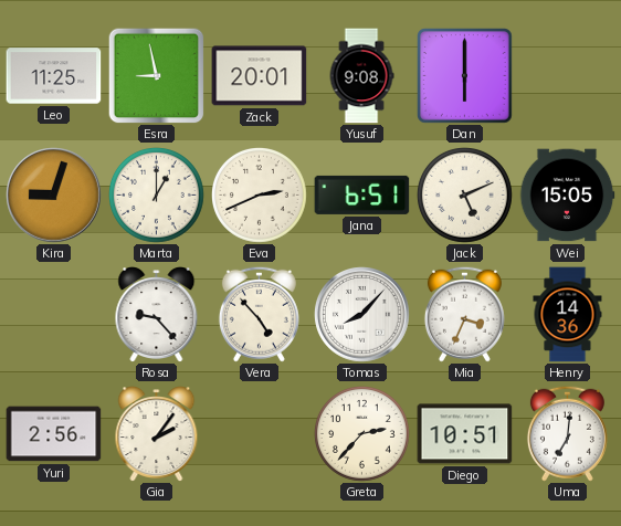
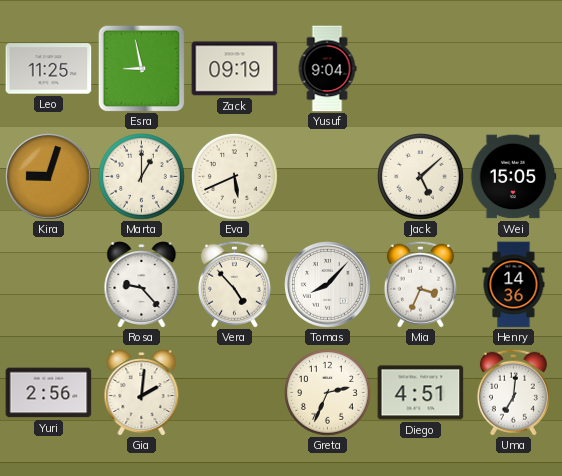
Zack: 20:01 -> 09:19 (235, 69)
Yusuf: 9:08 -> 9:04 (327, 69)
Dan: 6:00 -> none (465, 76)
Eva: 2:41 -> 5:41 (235, 177)
Jana: 6:51 -> none (362, 194)
Jack: 5:11 -> 5:08 (421, 177)
Gia: 2:06 -> 2:01 (142, 393)
Greta: 2:37 -> 2:34 (328, 393)
Diego: 10:51 -> 4:51 (421, 393)
